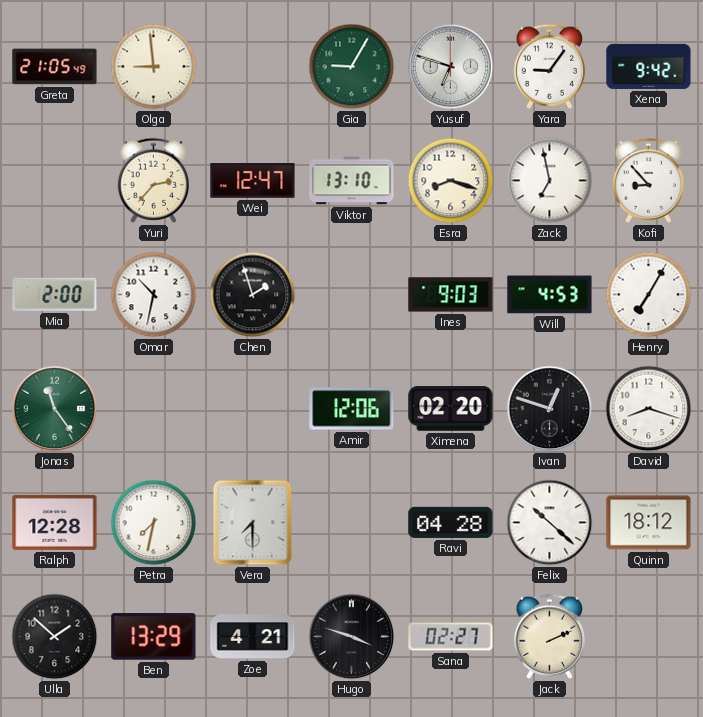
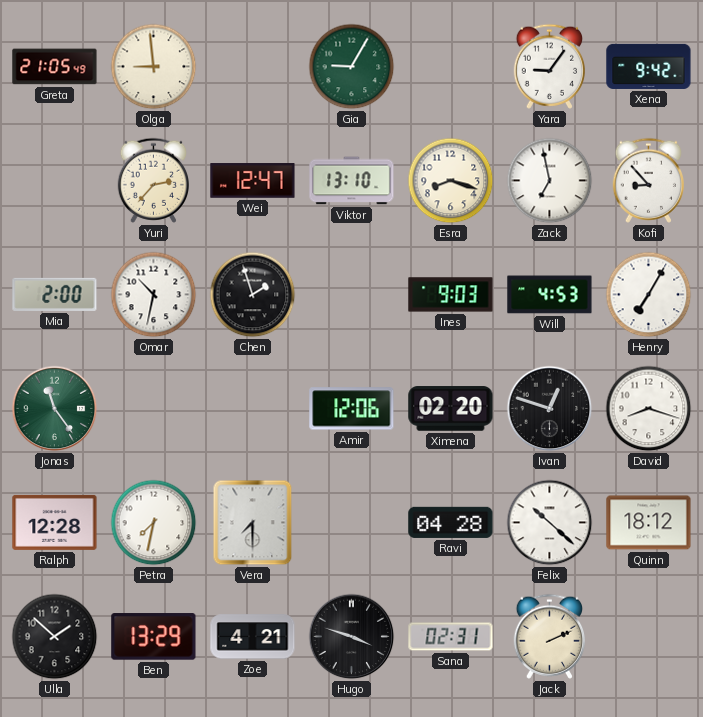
Yusuf: 6:48 -> none (451, 67)
Sana: 02:27 -> 02:31 (451, 637)
